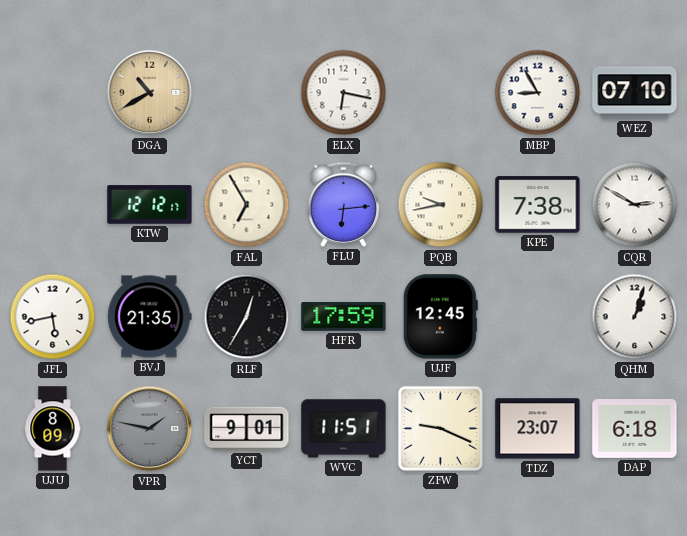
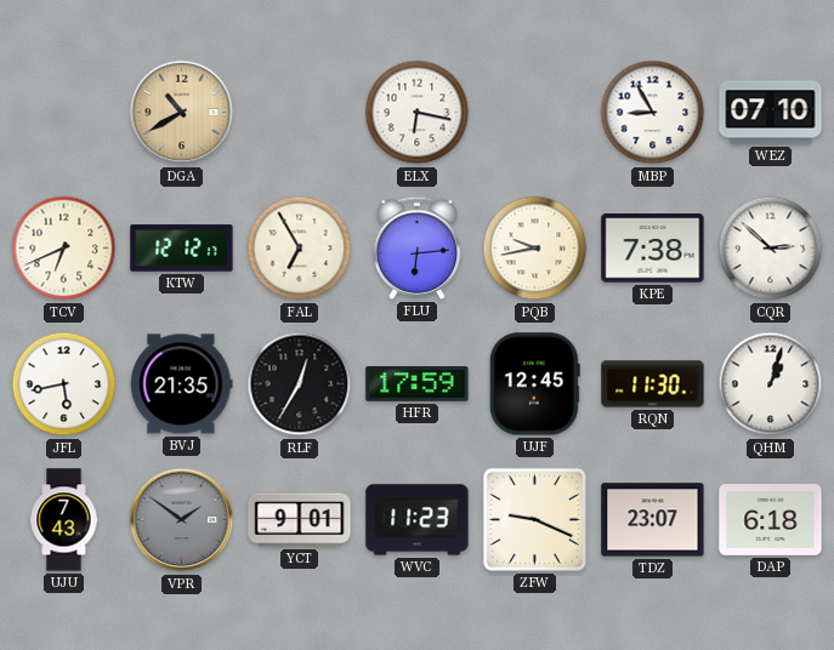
TCV: none -> 6:41 (64, 249)
CQR: 2:50 -> 2:52 (771, 249)
RQN: none -> 11:30 (653, 384)
UJU: 8:09 -> 7:43 (64, 520)
VPR: 1:47 -> 1:51 (182, 520)
WVC: 11:51 -> 11:23 (418, 520)
